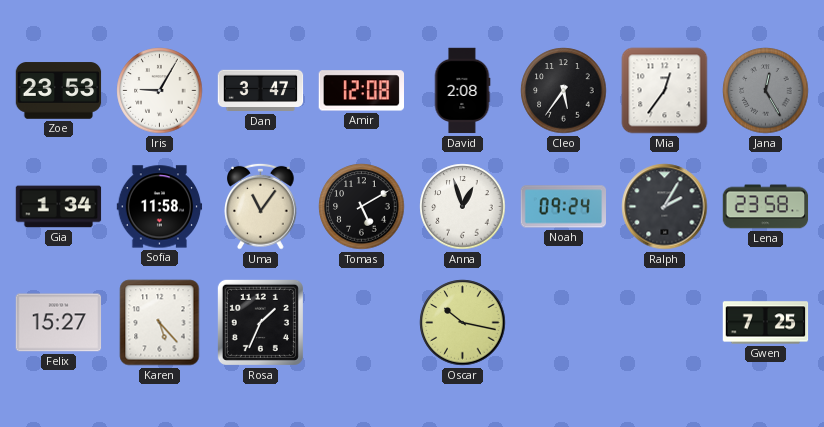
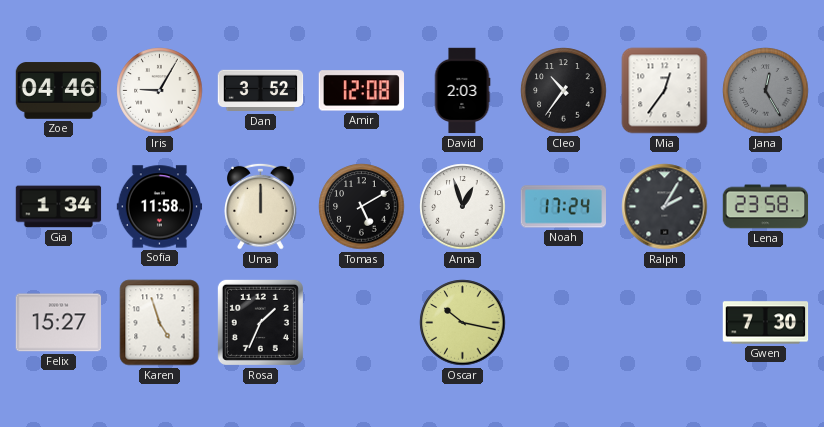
Zoe: 23:53 -> 04:46 (59, 91)
Dan: 3:47 -> 3:52 (261, 91)
David: 2:08 -> 2:03 (462, 91)
Cleo: 5:36 -> 10:36 (564, 91)
Uma: 11:06 -> 12:00 (261, 206)
Noah: 09:24 -> 17:24 (563, 207)
Karen: 5:23 -> 4:57 (160, 323)
Gwen: 7:25 -> 7:30 (766, 323)
